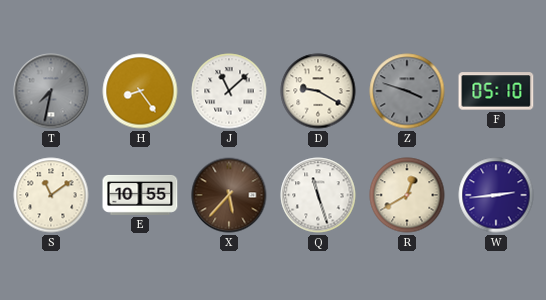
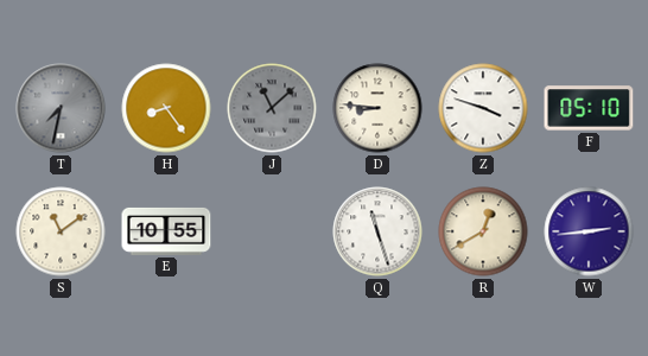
J dial: white -> grey (272, 108)
D: 9:20 -> 8:46 (377, 108)
Z dial: grey -> white (483, 108)
X: 5:37 -> none (229, 195)
